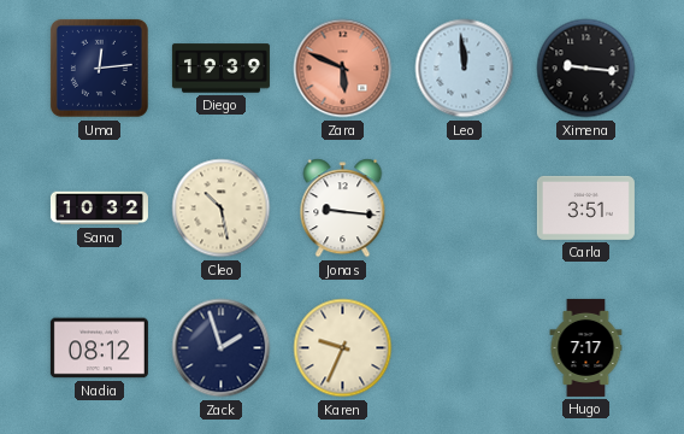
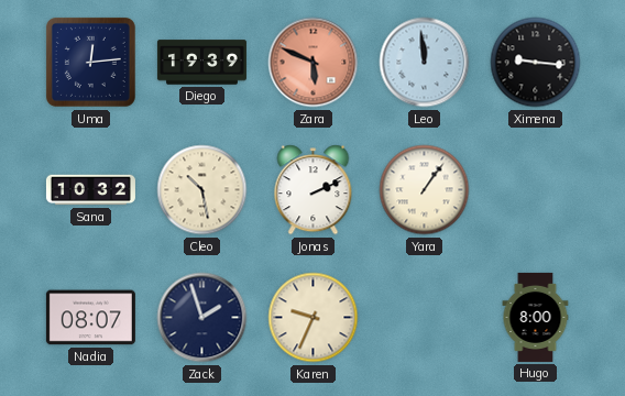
Jonas: 9:16 -> 2:11 (314, 190)
Yara: none -> 1:06 (425, 190)
Carla: 3:51 -> none (585, 207)
Nadia: 08:12 -> 08:07 (90, 318)
Hugo: 7:17 -> 8:00 (536, 317)
